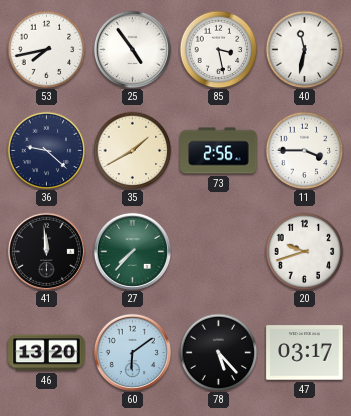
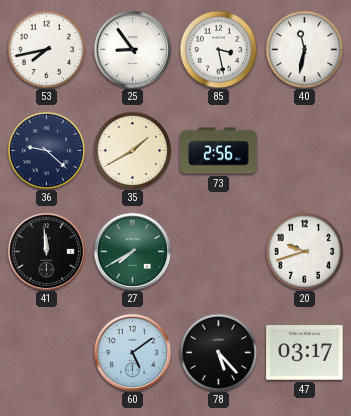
25: 4:54 -> 8:54 (132, 49)
11: 3:45 -> none (304, 150)
27: 7:37 -> 7:40 (132, 251)
46: 13:20 -> none (47, 353)
60: 6:09 -> 5:09 (132, 352)
